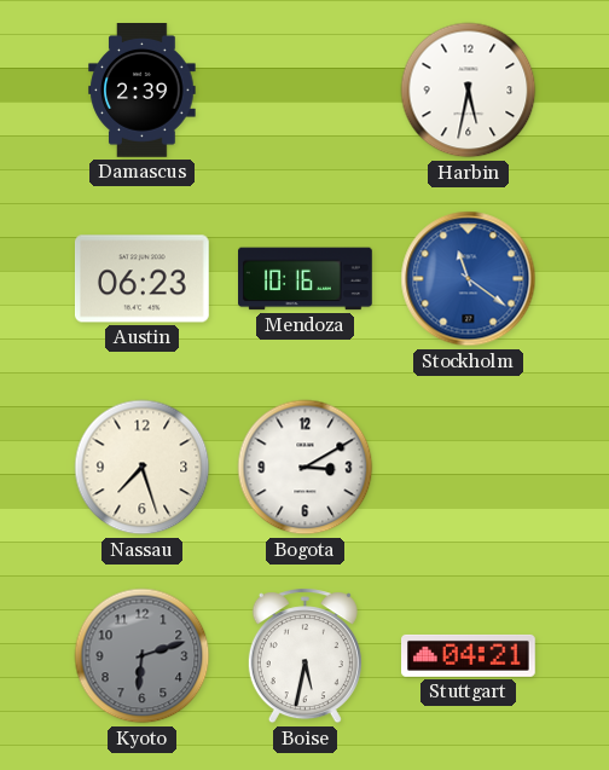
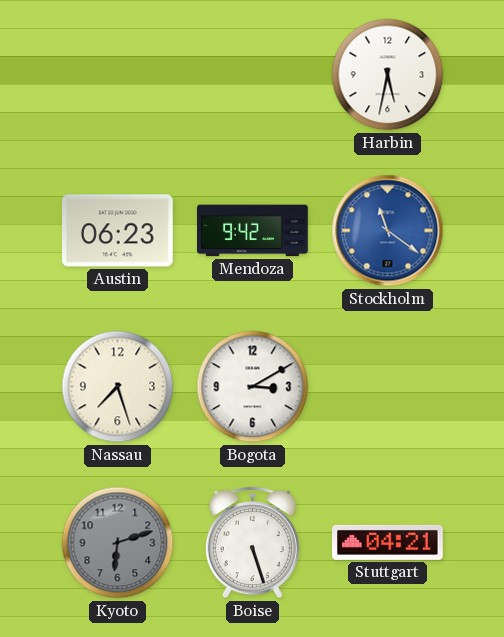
Damascus: 2:39 -> none (143, 91)
Mendoza: 10:16 -> 9:42 (253, 231)
Boise: 5:32 -> 5:27 (252, 543)
